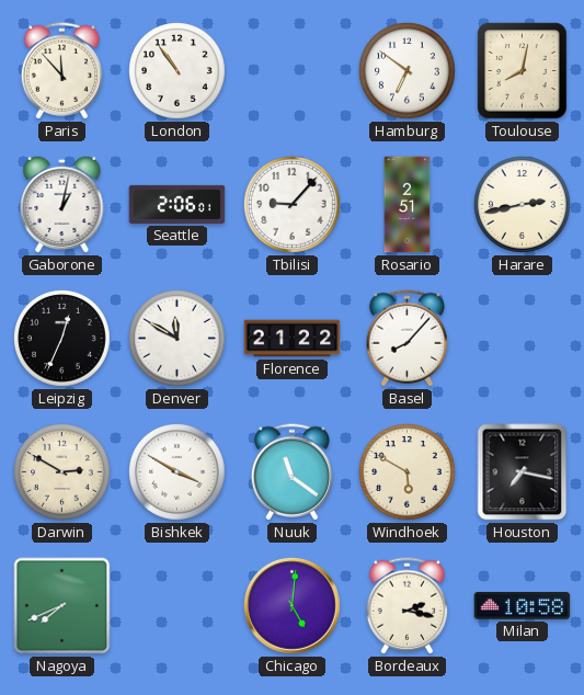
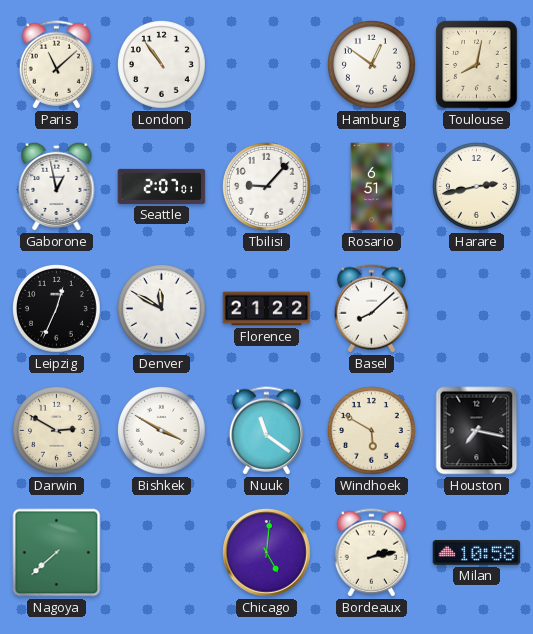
Paris: 11:53 -> 11:08 (56, 65)
Hamburg: 6:51 -> 12:51 (372, 65)
Gaborone: 1:02 -> 12:58 (57, 186)
Seattle: 2:06 -> 2:07 (162, 186)
Rosario: 2:51 -> 6:51 (372, 187)
Basel: 8:07 -> 8:08 (371, 309)
Nagoya: 7:41 -> 7:38 (57, 553)
Bordeaux: 2:17 -> 2:13 (371, 553)
